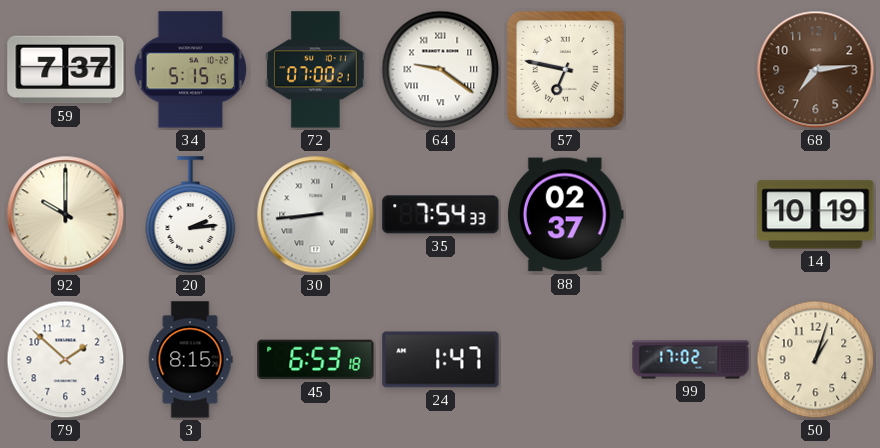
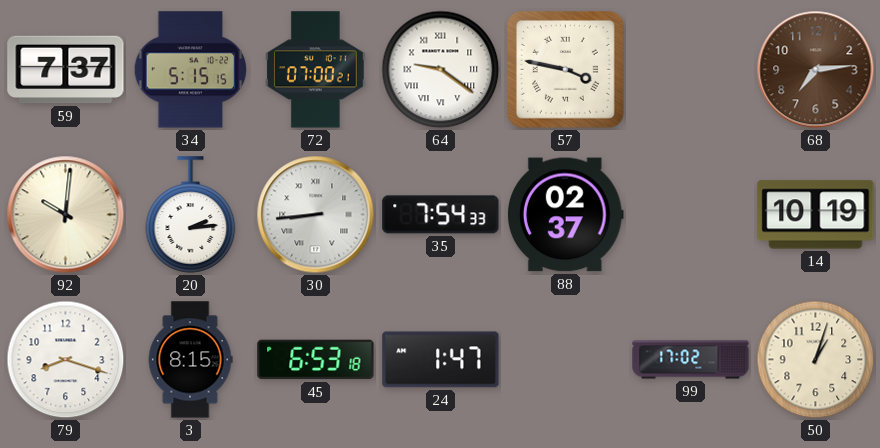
57: 6:47 -> 3:47 (565, 69)
92: 10:00 -> 10:01 (66, 215)
79: 1:52 -> 8:18 (66, 360)
